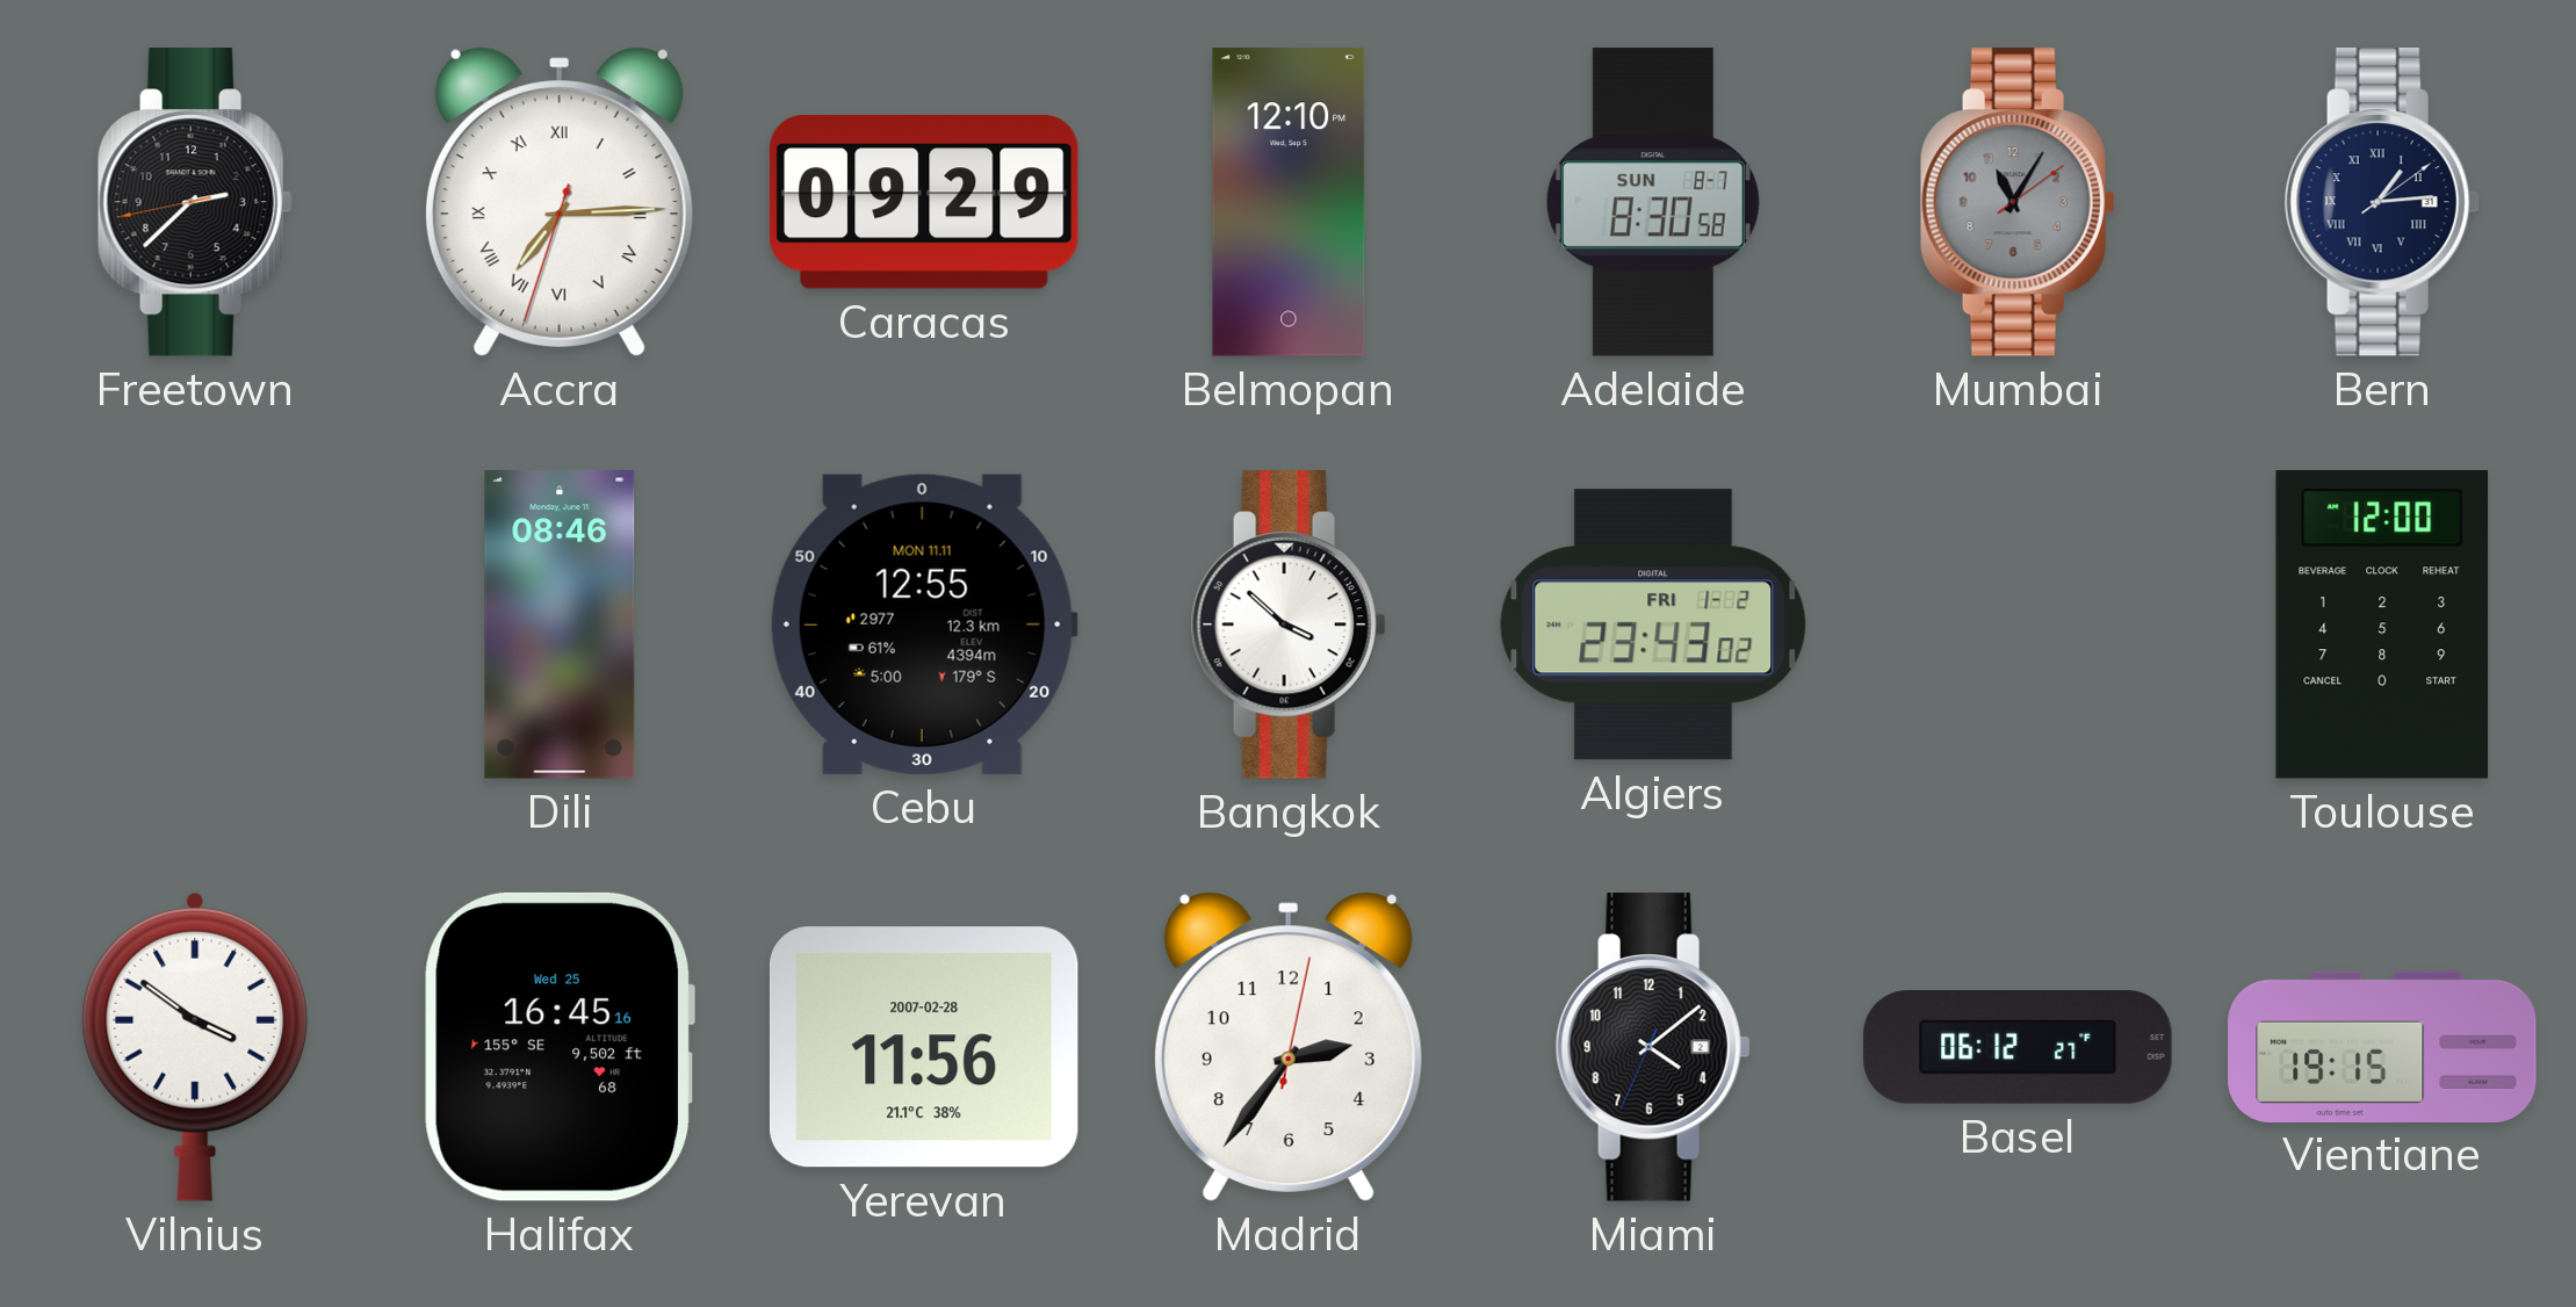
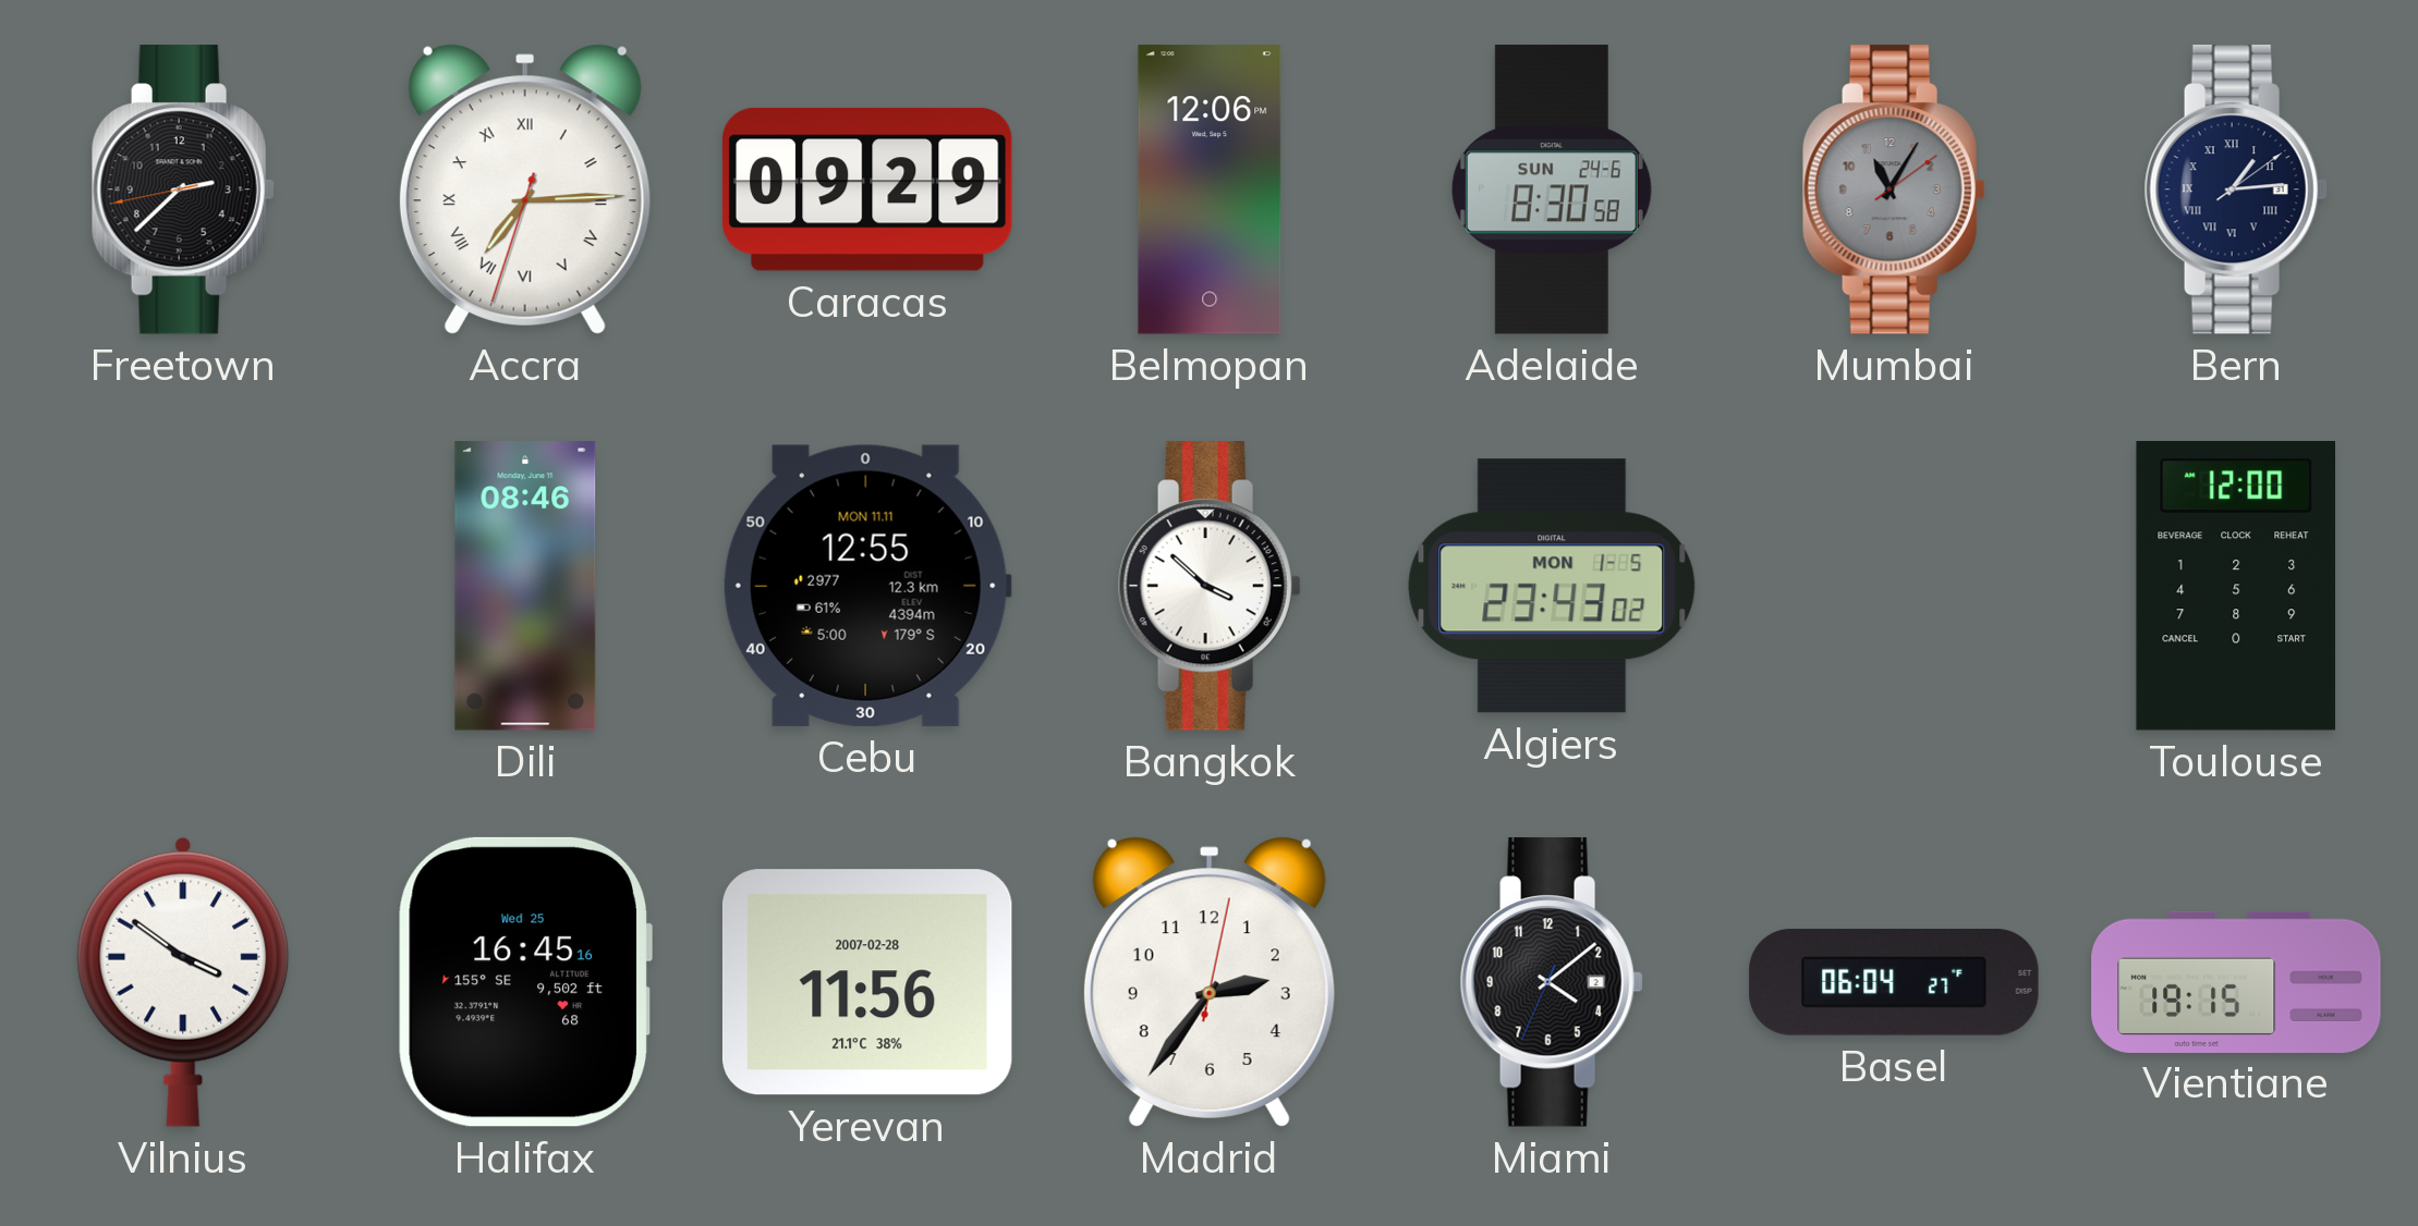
Belmopan: 12:10 -> 12:06 (1210, 189)
Adelaide date: SUN 8-7 -> SUN 24-6 (1552, 189)
Algiers date: FRI 1-2 -> MON 1-5 (1552, 586)
Basel: 06:12 -> 06:04 (1894, 982)
